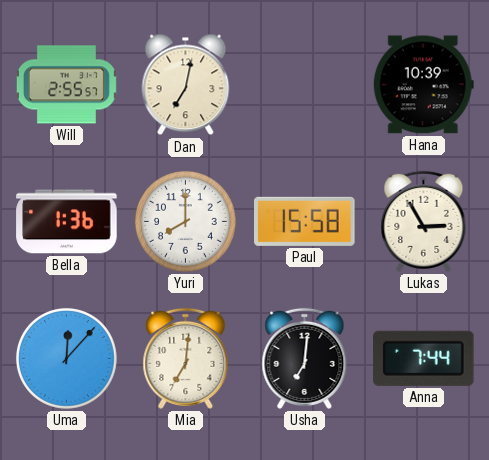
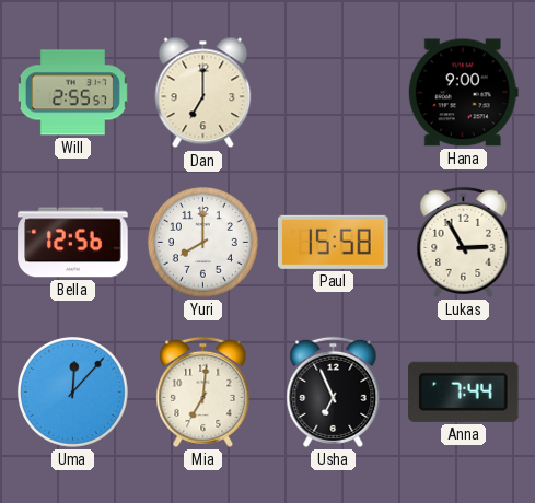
Dan: 7:02 -> 7:00 (203, 93)
Hana: 10:39 -> 9:00 (463, 93)
Bella: 1:36 -> 12:56 (73, 243)
Usha: 7:01 -> 6:56 (334, 391)
